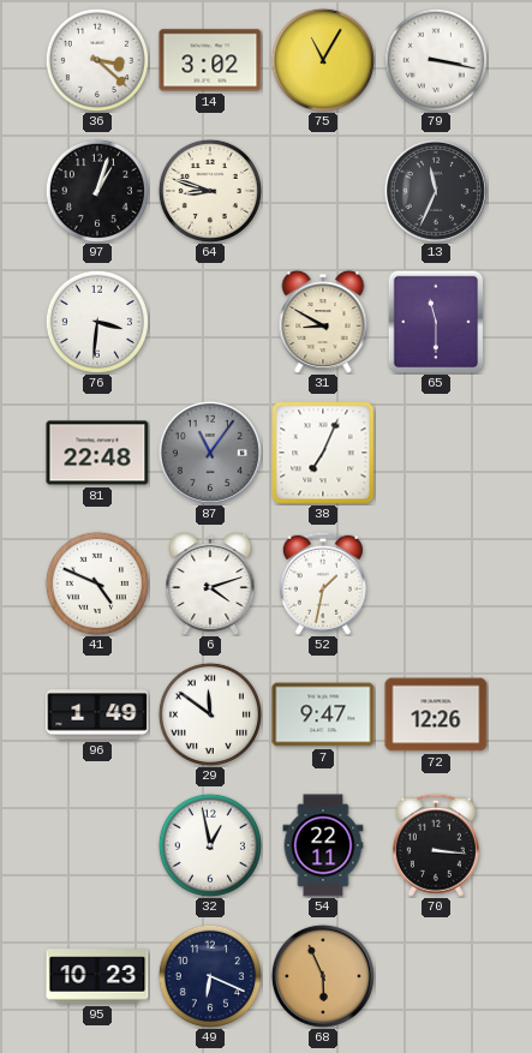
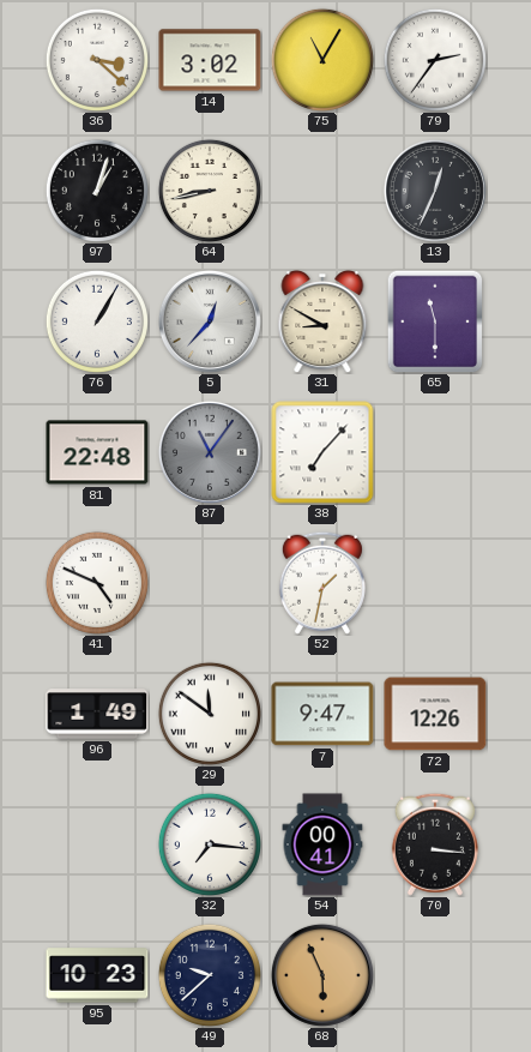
79: 3:17 -> 2:36 (435, 60)
64: 8:48 -> 8:43 (210, 191)
13: 11:34 -> 12:34 (435, 191)
76: 3:31 -> 1:05 (97, 321)
5: none -> 12:37 (210, 321)
38: 7:04 -> 7:07 (322, 452)
6: 4:12 -> none (210, 585)
32: 12:58 -> 7:16 (210, 844)
54: 22:11 -> 00:41 (322, 844)
49: 6:19 -> 9:38 (210, 975)
